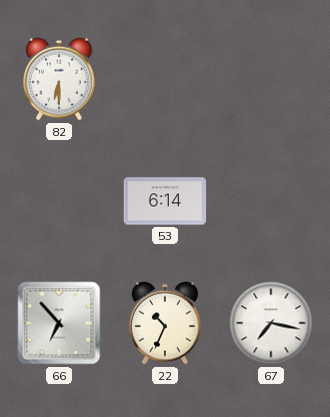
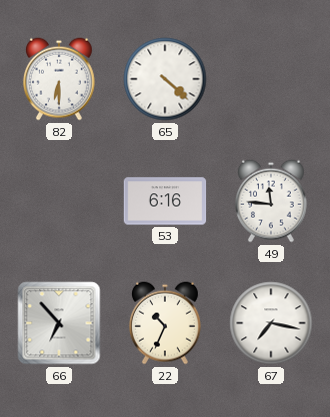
65: none -> 4:22 (165, 79)
53: 6:14 -> 6:16 (165, 201)
49: none -> 11:46 (272, 201)
